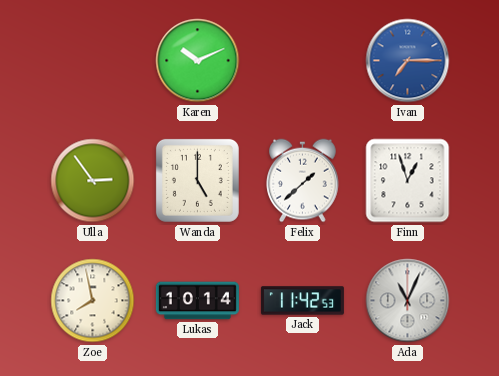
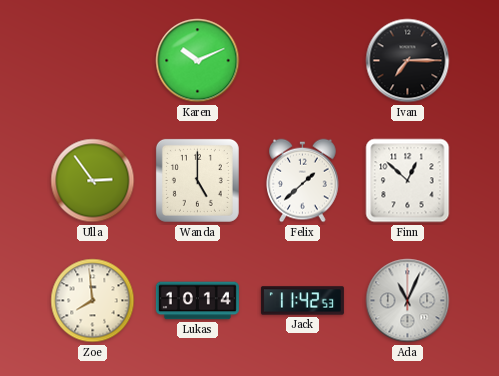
Ivan dial: blue -> black (408, 61)
Finn: 12:57 -> 12:52 (408, 181)
Zoe: 7:58 -> 7:59 (93, 301)
